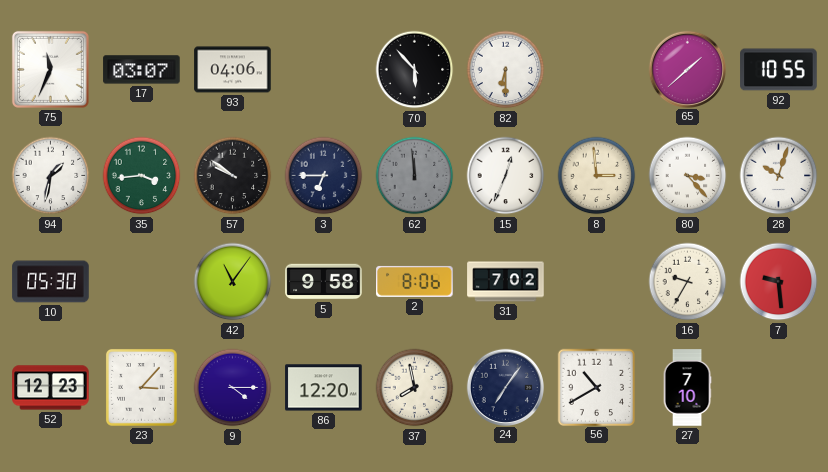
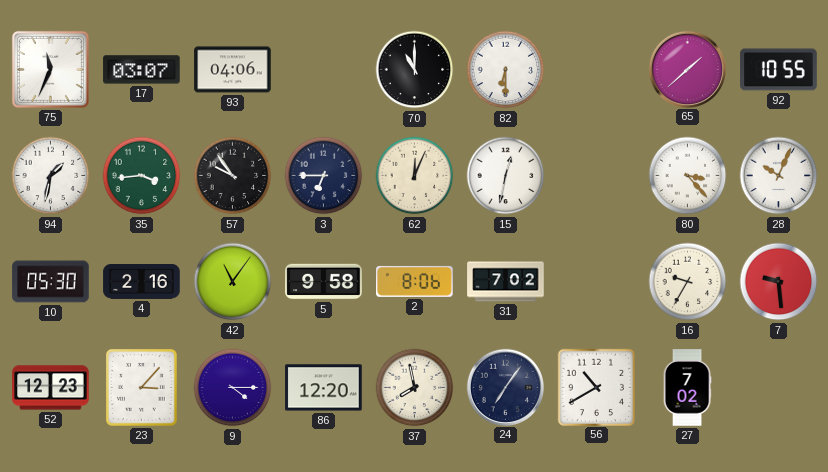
70: 5:53 -> 11:00 (415, 70)
57: 9:51 -> 9:54 (233, 176)
62: 11:59 -> 12:04 (415, 176)
62 dial: grey -> cream (415, 176)
15: 12:34 -> 12:32 (506, 176)
8: 2:59 -> none (597, 176)
28: 10:03 -> 10:04 (779, 176)
4: none -> 2:16 (142, 282)
27: 7:10 -> 7:02 (687, 388)
